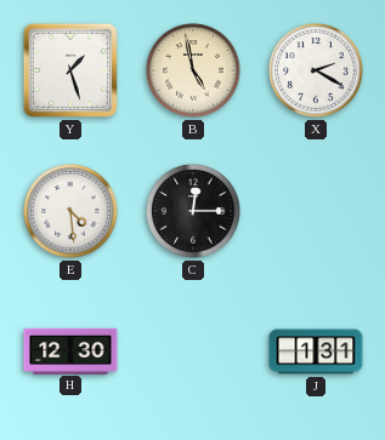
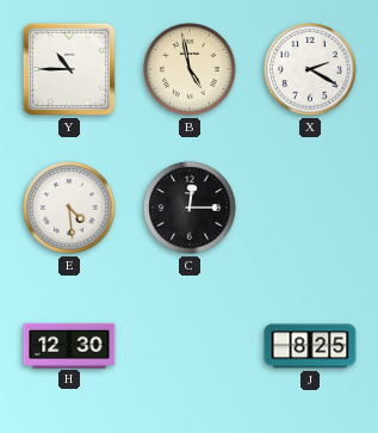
Y: 1:27 -> 10:45 (69, 69)
J: 1:31 -> 8:25 (310, 346)
